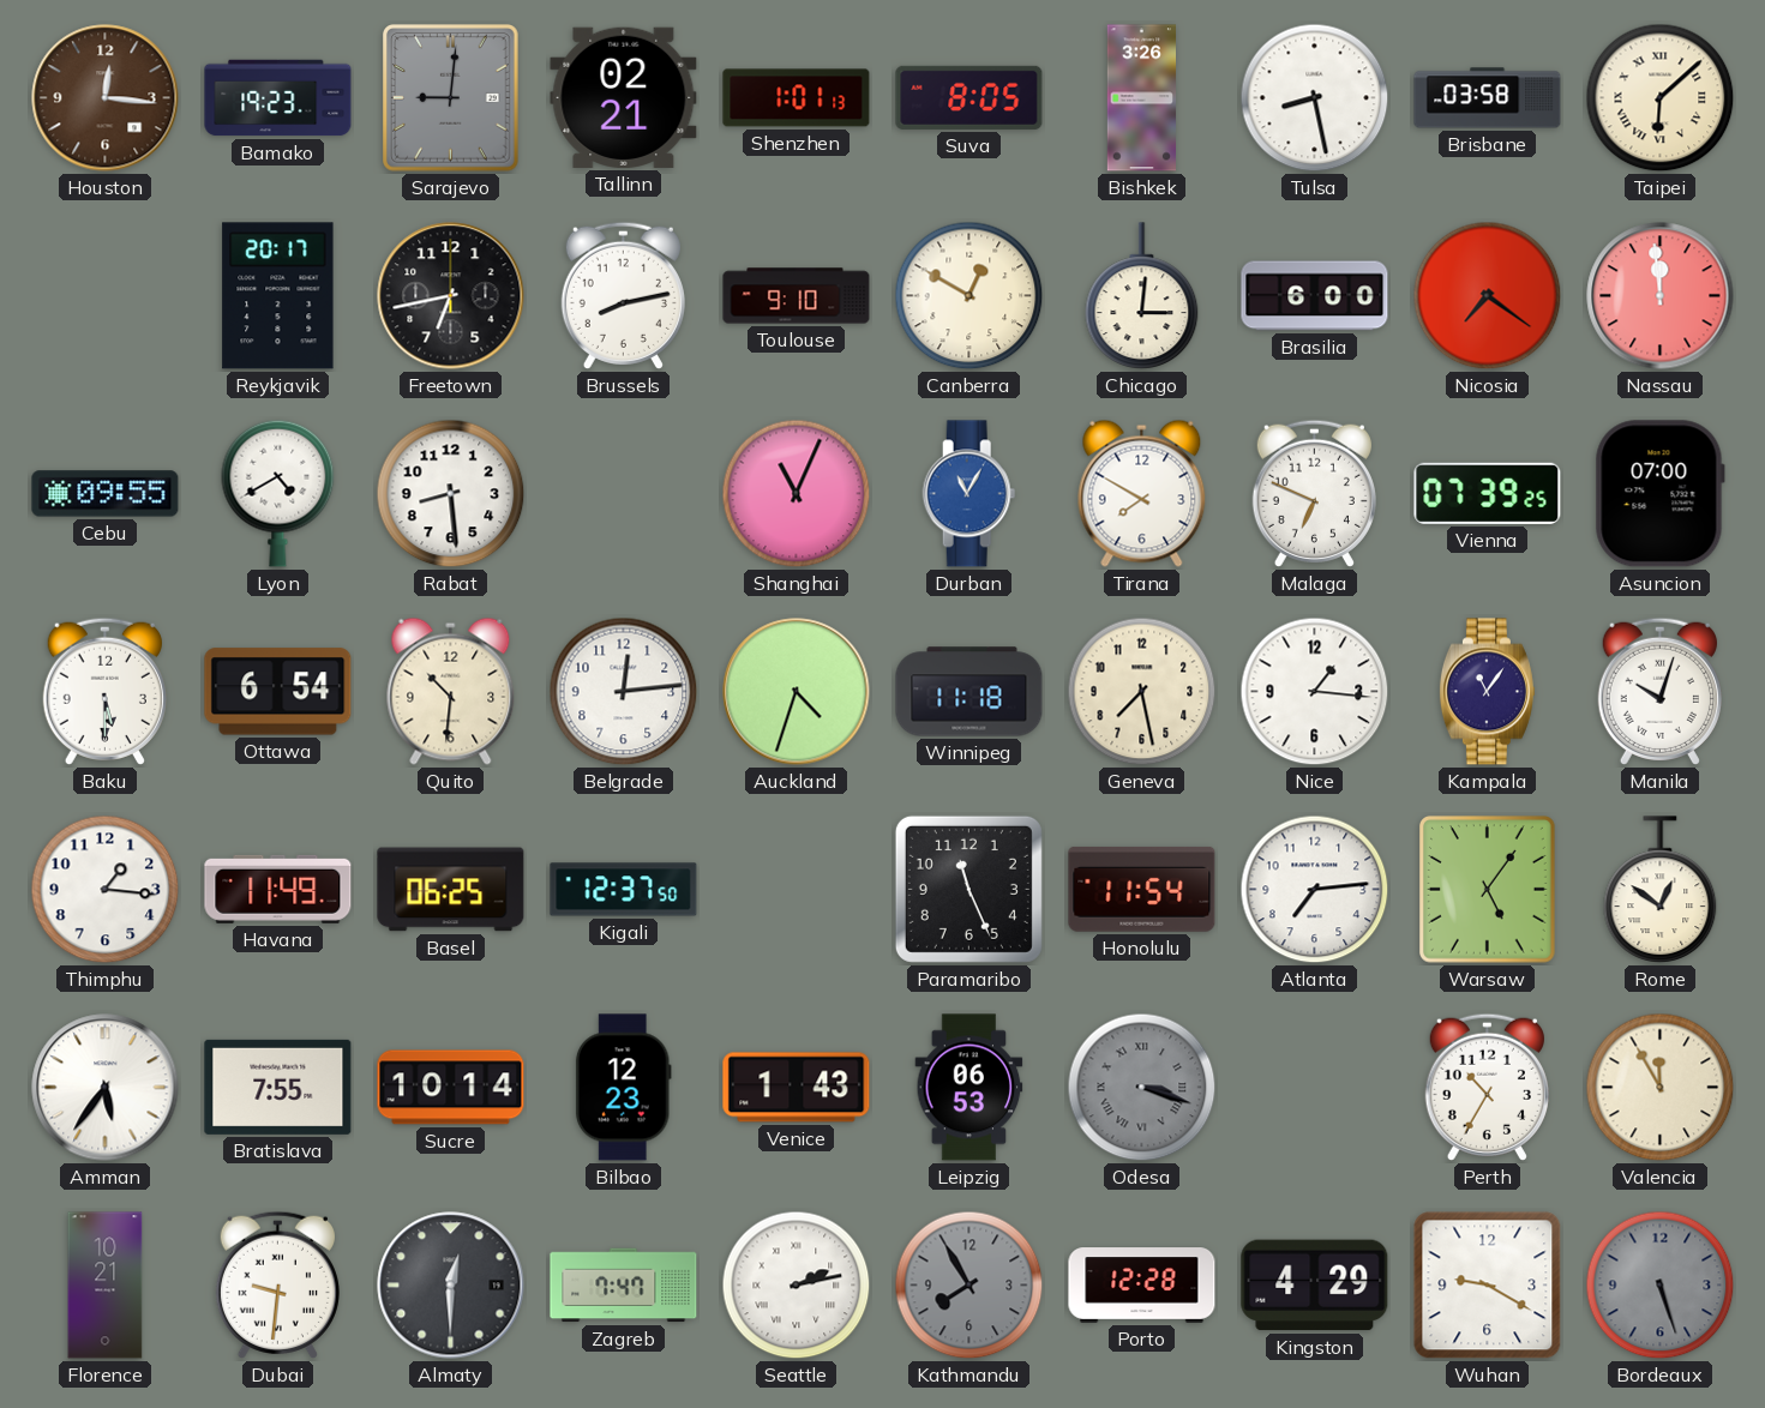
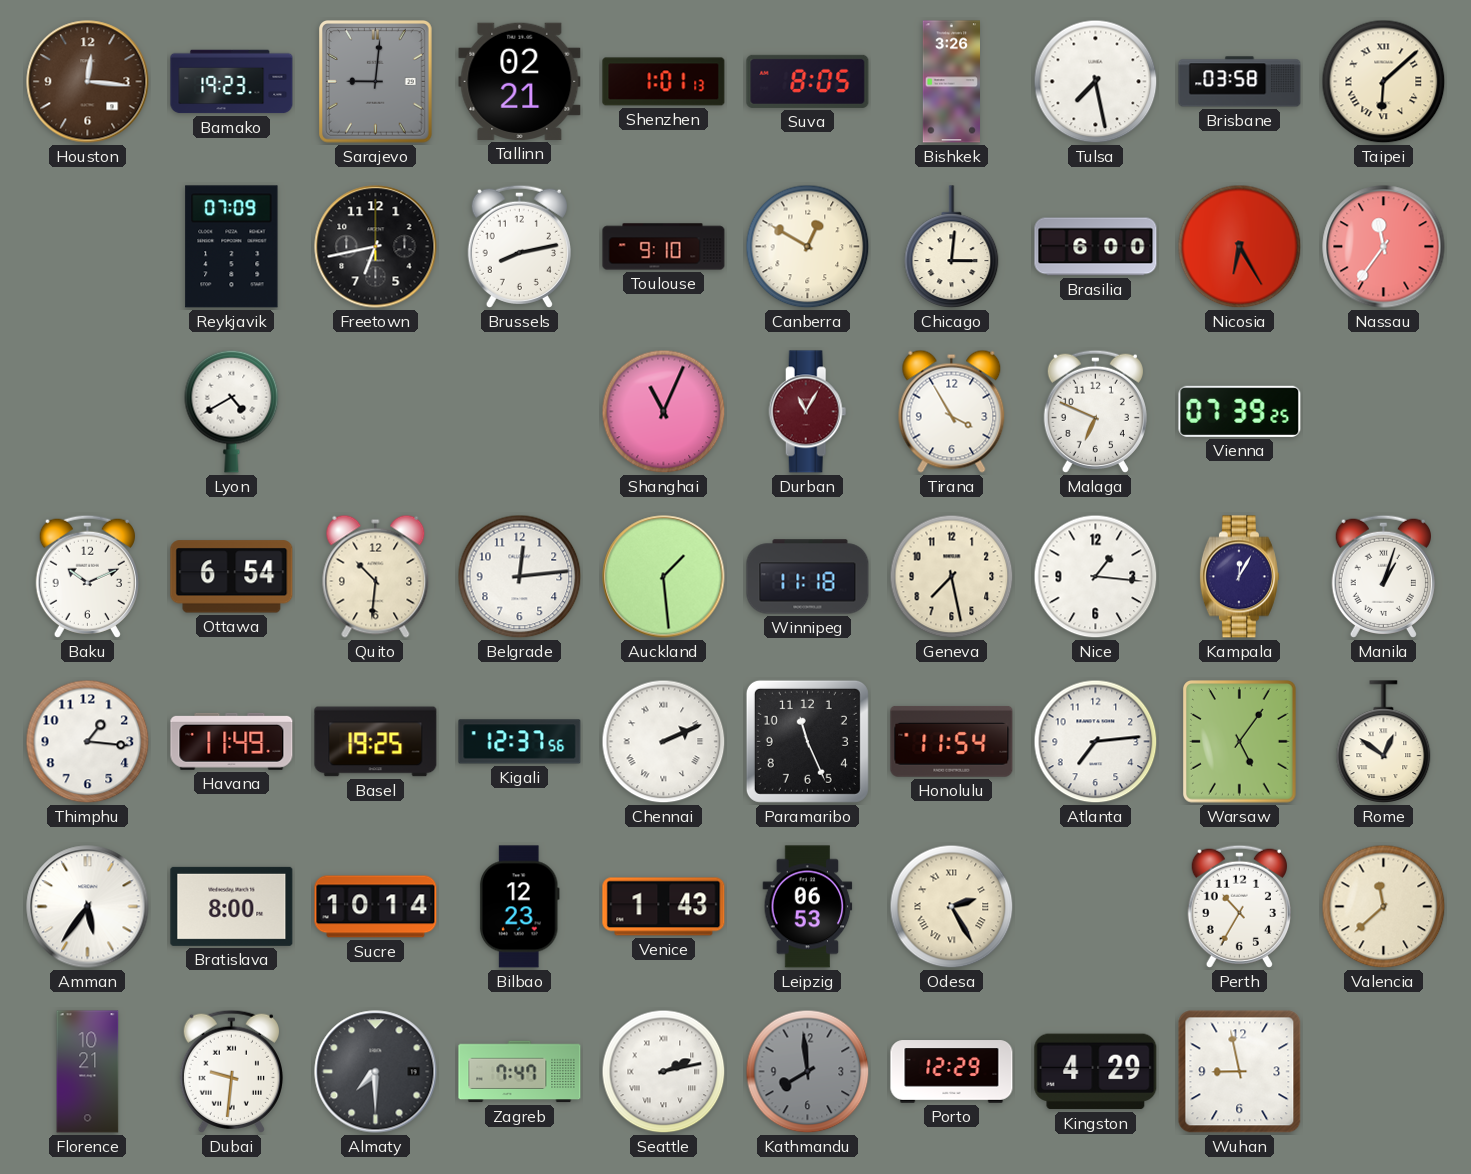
Tulsa: 8:28 -> 7:28 (1096, 82)
Reykjavik: 20:17 -> 07:09 (232, 247)
Nicosia: 7:21 -> 6:25 (1240, 247)
Nassau: 11:59 -> 11:36 (1384, 247)
Cebu: 09:55 -> none (106, 494)
Rabat: 8:29 -> none (451, 494)
Durban dial: blue -> burgundy (808, 412)
Tirana: 7:50 -> 3:55 (952, 411)
Asuncion: 07:00 -> none (1659, 494)
Baku: 5:30 -> 10:11 (87, 576)
Auckland: 4:33 -> 1:29 (664, 577)
Kampala: 11:06 -> 12:05 (1239, 577)
Manila: 10:03 -> 1:03 (1383, 576)
Basel: 06:25 -> 19:25 (376, 742)
Kigali: 12:37:50 -> 12:37:56 (520, 742)
Chennai: none -> 2:11 (664, 742)
Bratislava: 7:55 -> 8:00 (232, 906)
Odesa: 3:18 -> 2:25 (952, 907)
Odesa dial: grey -> cream (952, 907)
Valencia: 11:55 -> 11:38 (1384, 907)
Almaty: 12:30 -> 7:30 (376, 1072)
Kathmandu: 7:55 -> 7:59 (808, 1072)
Porto: 12:28 -> 12:29 (952, 1072)
Wuhan: 9:20 -> 8:58 (1240, 1072)
Bordeaux: 5:27 -> none (1661, 1286)
